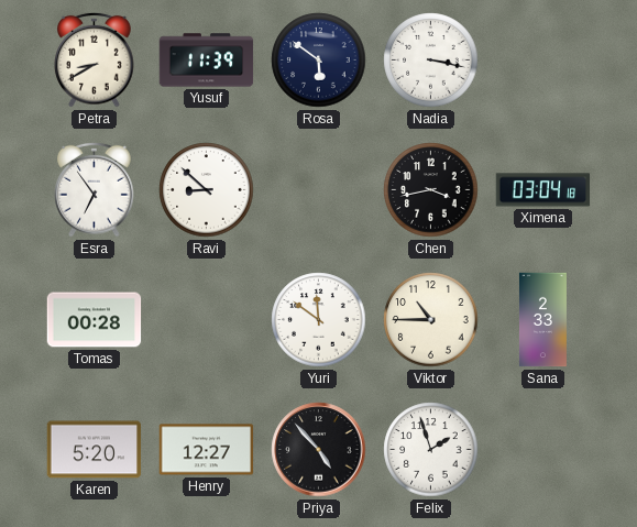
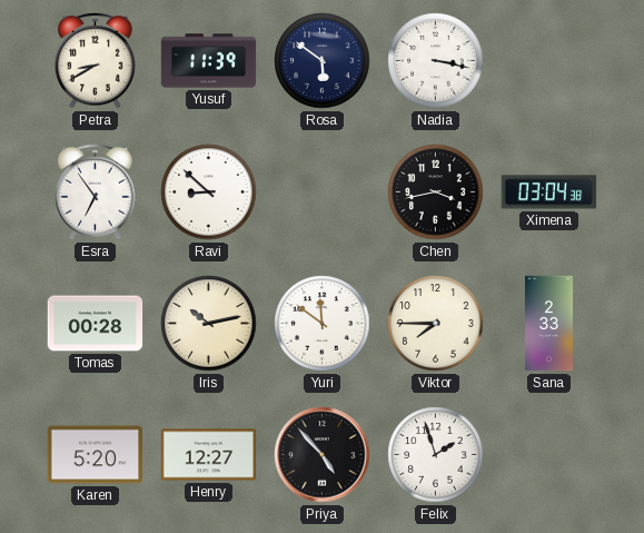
Ximena: 03:04:18 -> 03:04:38 (549, 193)
Iris: none -> 10:13 (209, 324)
Viktor: 10:45 -> 7:45 (436, 324)
